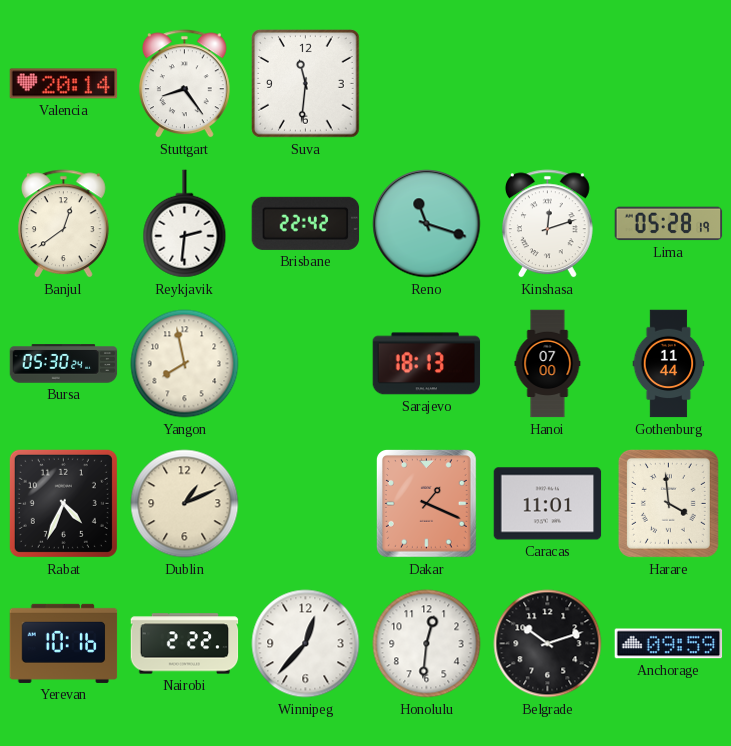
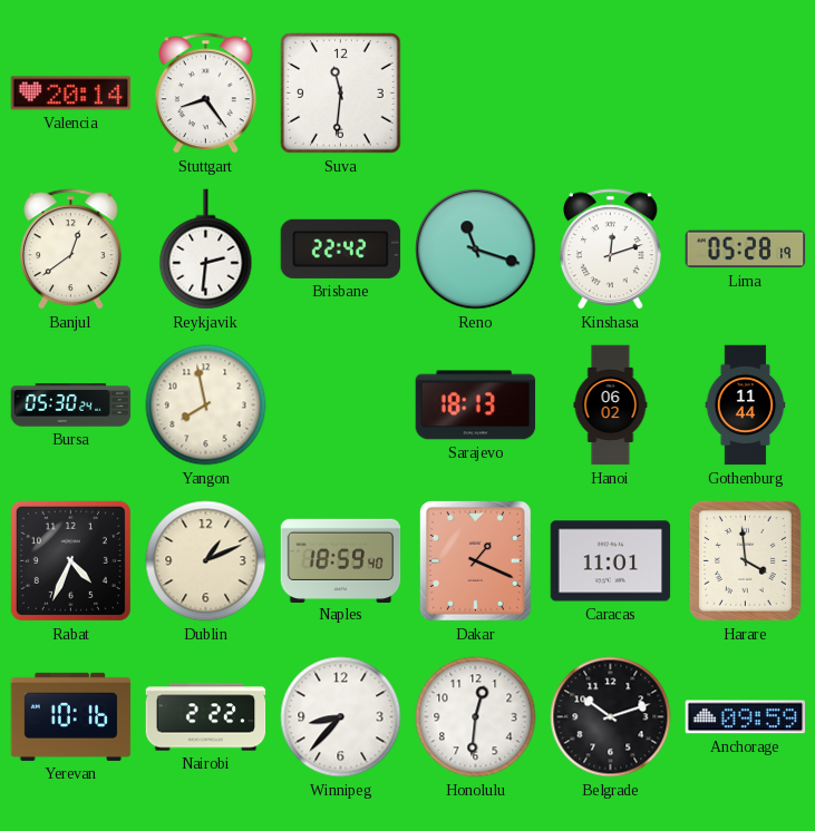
Hanoi: 07:00 -> 06:02 (611, 405)
Naples: none -> 18:59 (341, 560)
Winnipeg: 12:37 -> 8:37 (341, 717)
